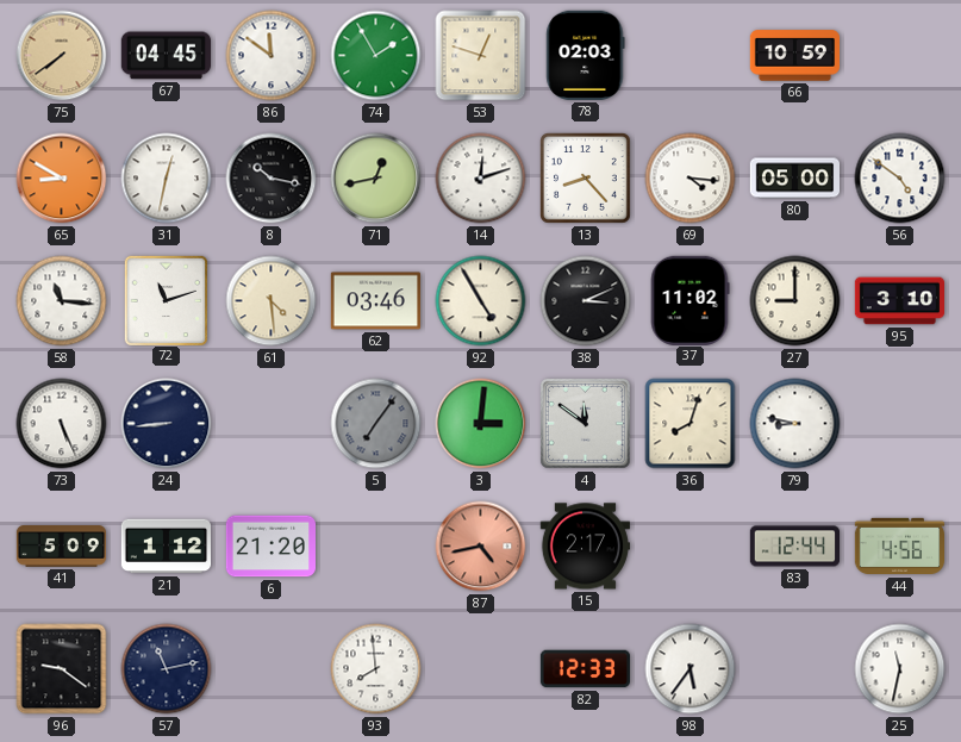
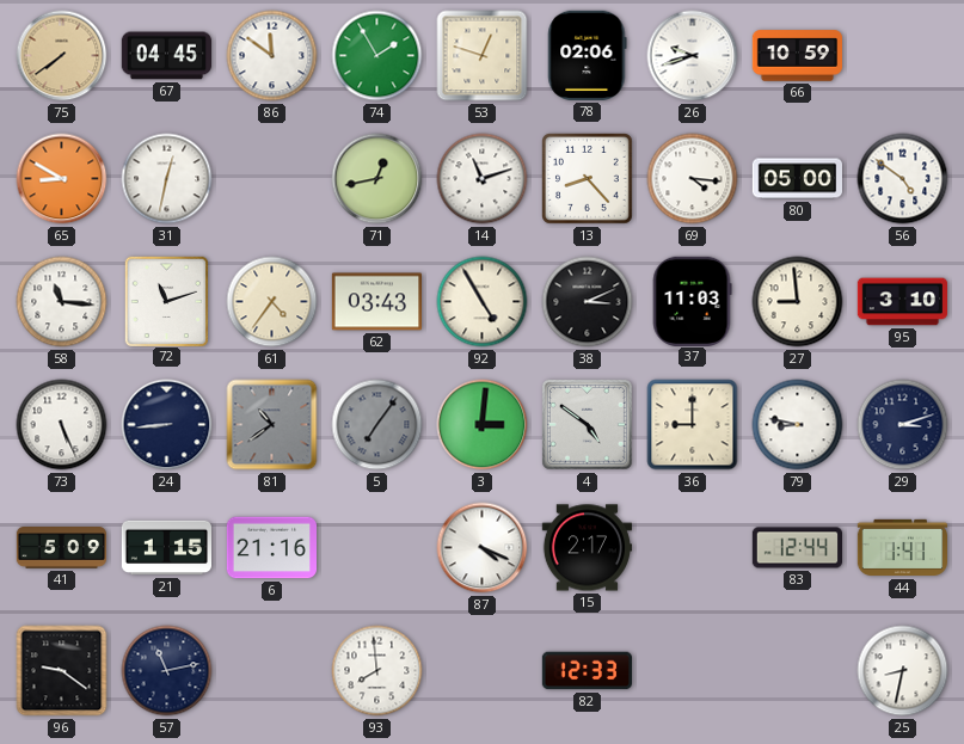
78: 02:03 -> 02:06 (588, 55)
26: none -> 9:42 (693, 56)
8: 10:17 -> none (272, 179)
14: 12:12 -> 11:12 (483, 179)
61: 4:29 -> 4:36 (272, 302)
62: 03:46 -> 03:43 (376, 302)
37: 11:02 -> 11:03 (692, 301)
27: 9:00 -> 8:59 (798, 302)
81: none -> 10:39 (272, 425)
4: 11:51 -> 4:51 (587, 424)
36: 8:03 -> 9:00 (693, 425)
29: none -> 3:12 (903, 425)
21: 1:12 -> 1:15 (166, 548)
6: 21:20 -> 21:16 (271, 548)
87: 4:43 -> 4:19 (483, 548)
87 dial: salmon -> white (483, 548)
44: 4:56 -> 1:41 (902, 548)
98: 5:36 -> none (691, 669)
25: 11:32 -> 8:32 (903, 671)
